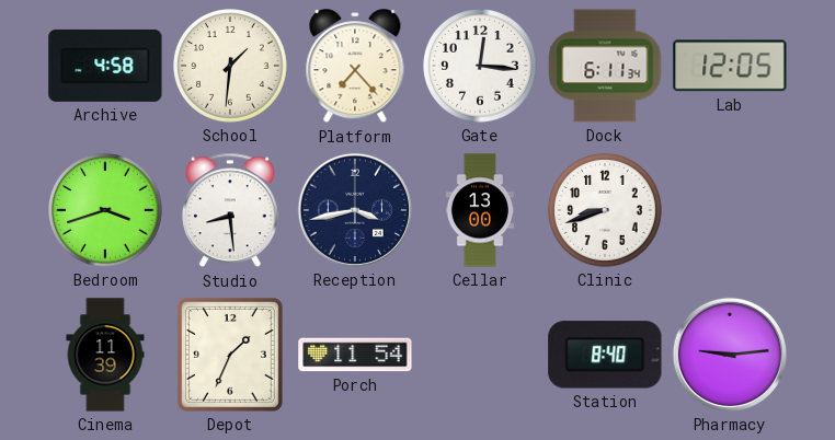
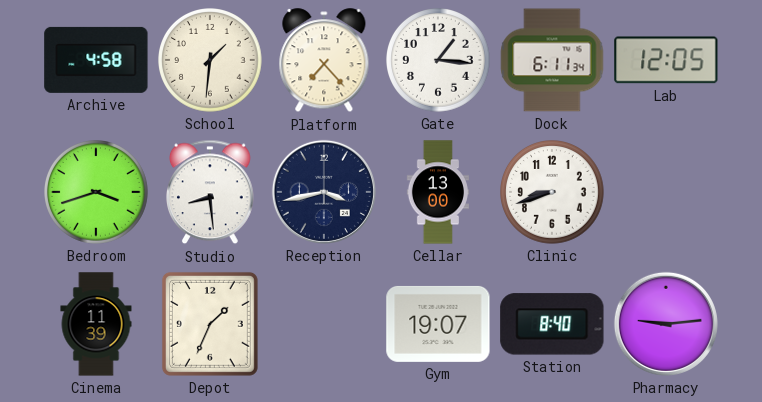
Gate: 12:16 -> 1:16 (439, 61)
Porch: 11:54 -> none (355, 355)
Gym: none -> 19:07 (438, 324)
